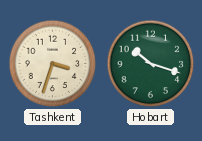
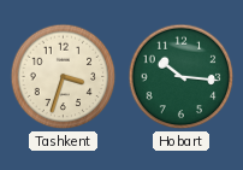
Hobart: 10:18 -> 10:16 (182, 77)
